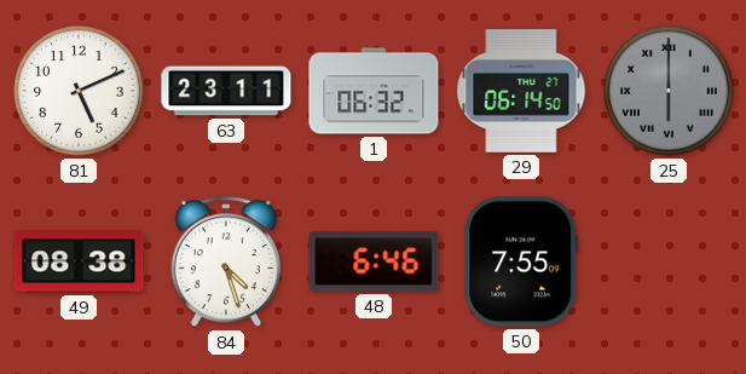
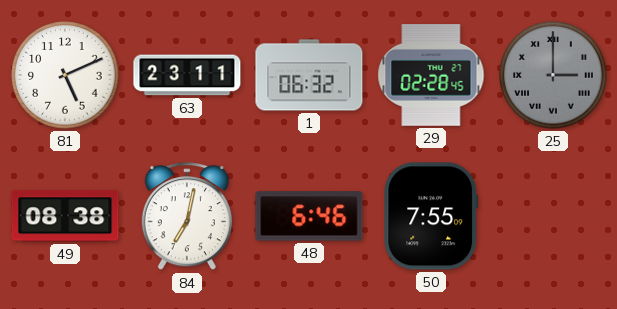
29: 06:14 -> 02:28 (431, 75)
25: 6:00 -> 3:00 (553, 75)
84: 4:27 -> 7:02 (187, 217)
